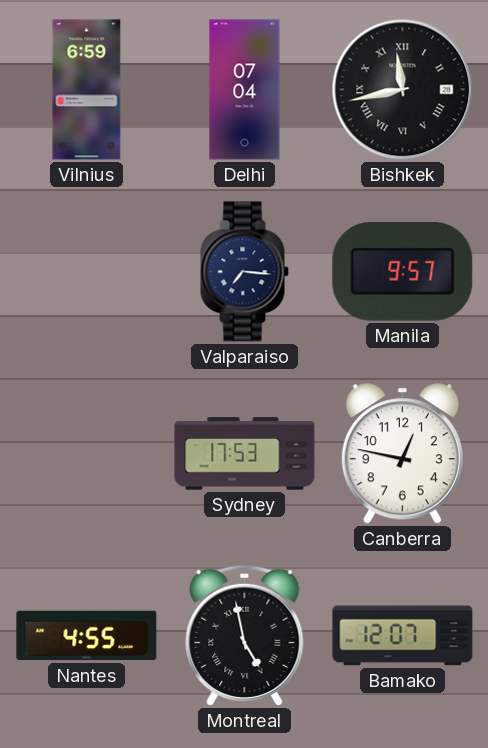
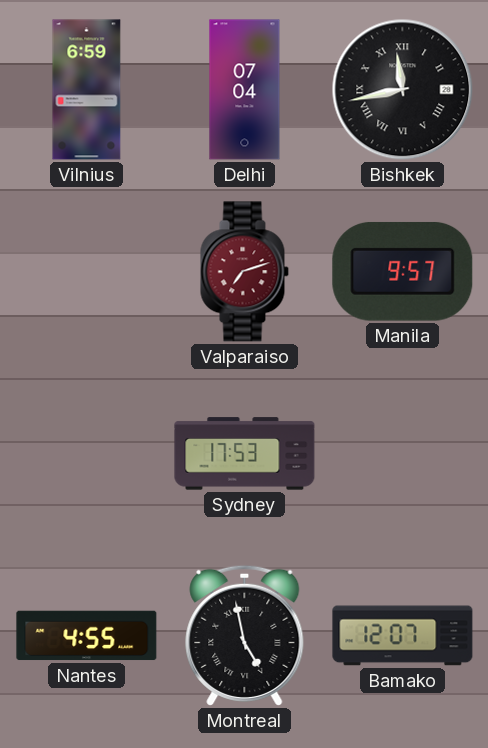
Valparaiso: 7:16 -> 7:12 (244, 272)
Valparaiso dial: navy -> burgundy (244, 272)
Canberra: 12:47 -> none (402, 454)
